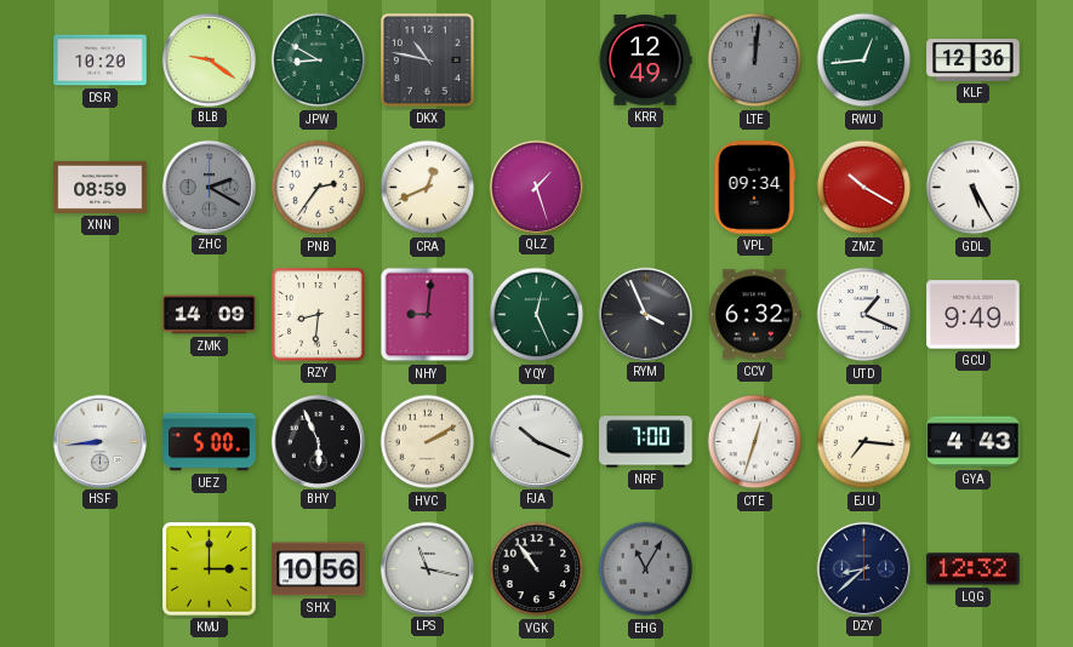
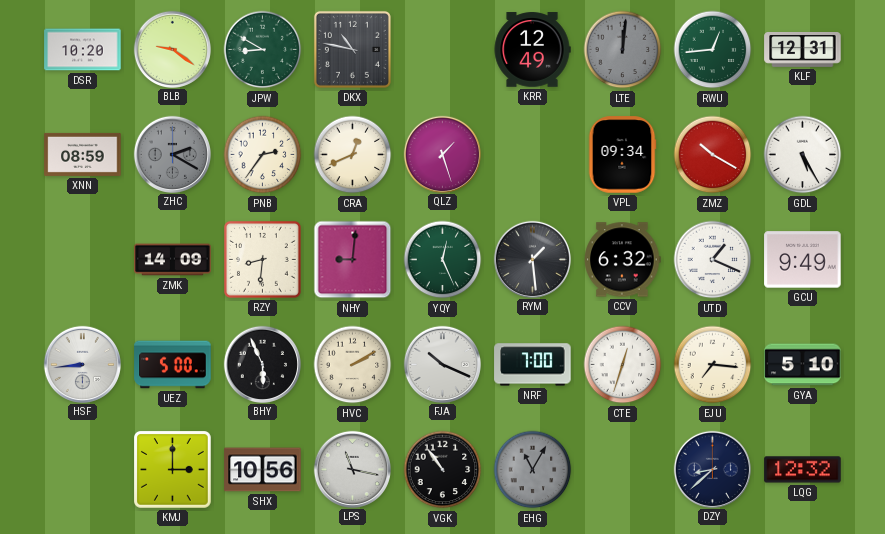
KLF: 12:36 -> 12:31 (803, 50)
RYM: 3:56 -> 1:29 (532, 259)
GYA: 4:43 -> 5:10 (803, 365)
